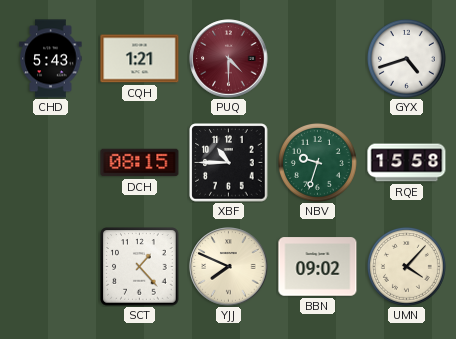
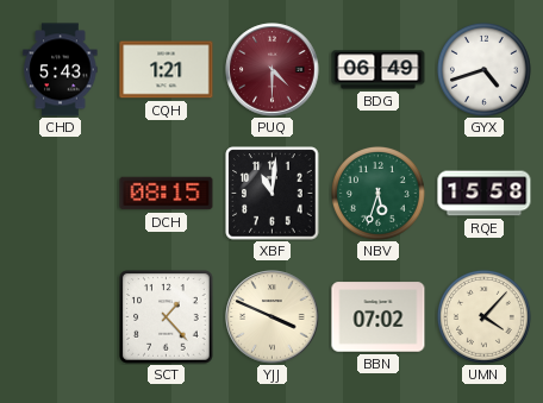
BDG: none -> 06:49 (379, 70)
XBF: 10:45 -> 11:01 (273, 194)
NBV: 9:33 -> 5:33 (377, 193)
YJJ: 7:49 -> 3:49 (273, 317)
BBN: 09:02 -> 07:02 (379, 317)
